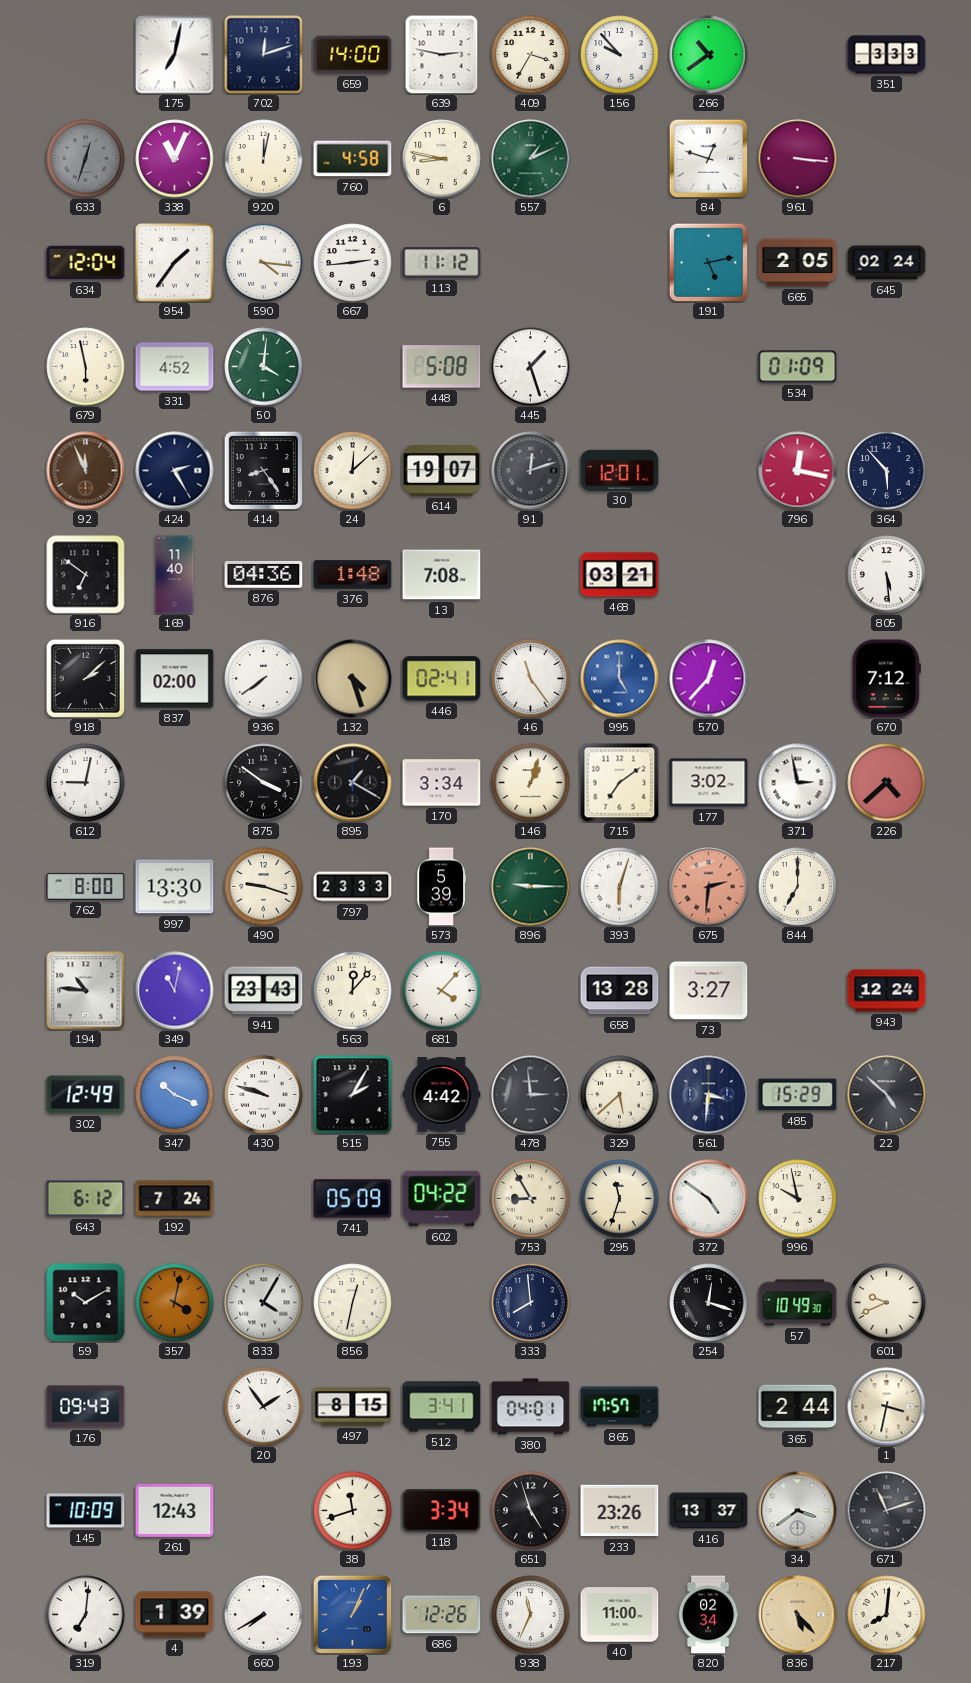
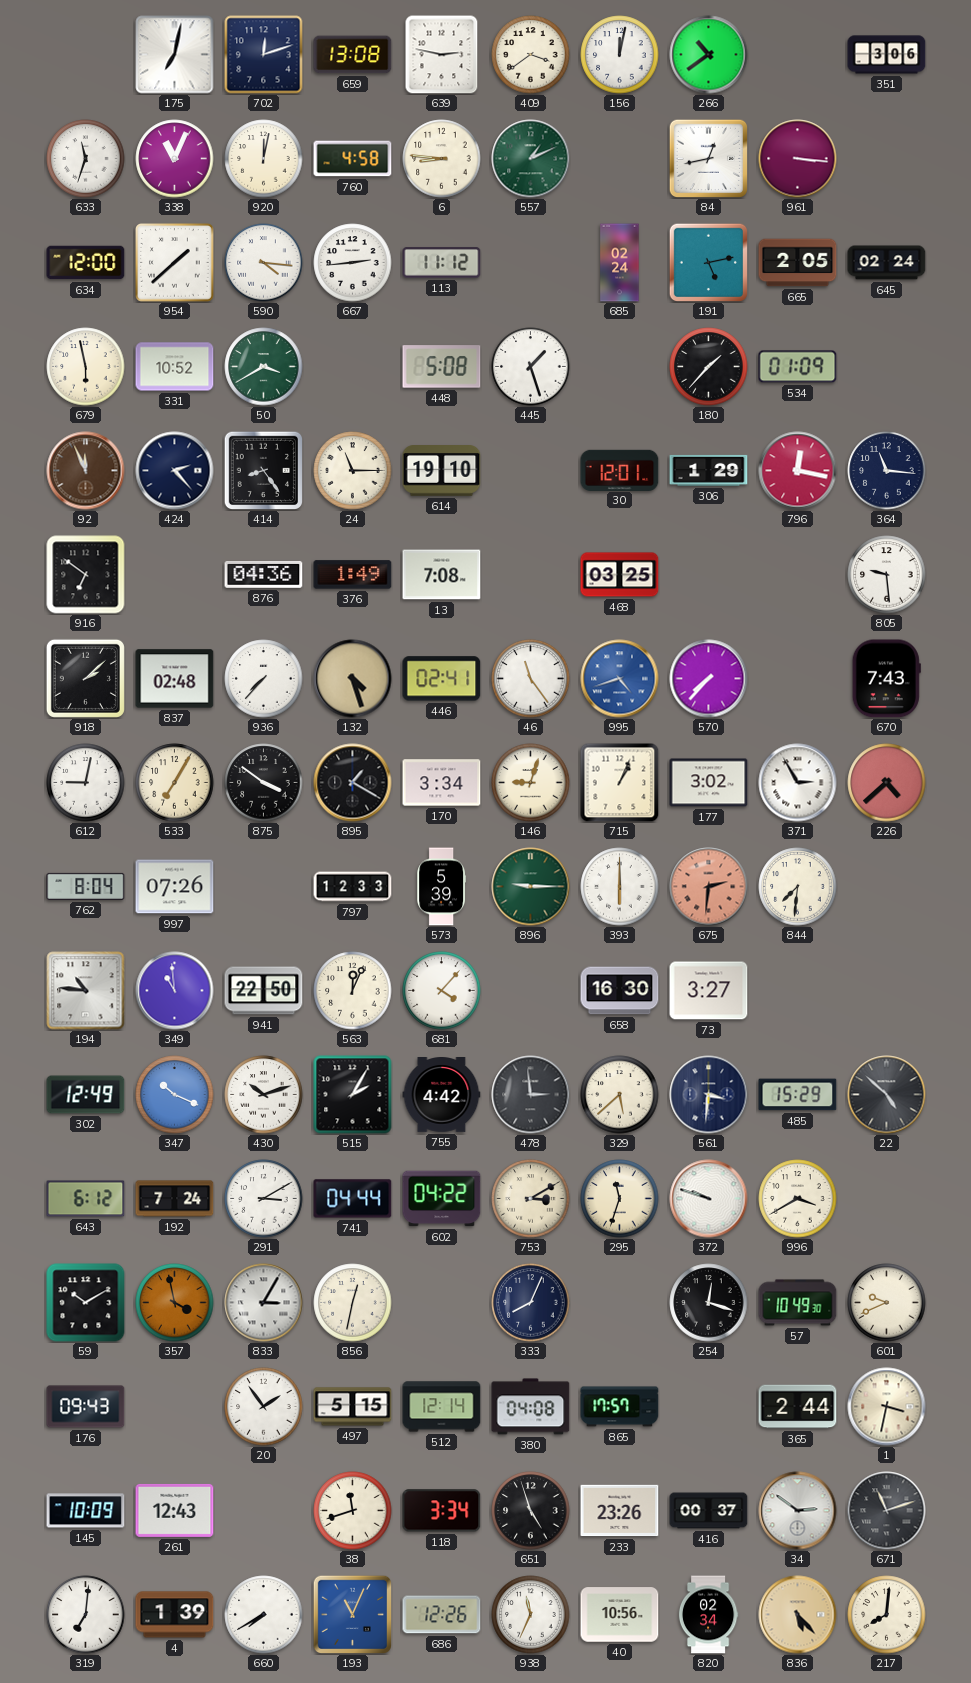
659: 14:00 -> 13:08 (353, 55)
409: 3:35 -> 3:39 (531, 55)
156: 9:53 -> 12:02 (620, 55)
351: 3:33 -> 3:06 (887, 55)
633: 12:33 -> 11:33 (86, 159)
633 dial: grey -> white (86, 159)
6: 8:47 -> 8:46 (442, 159)
84: 12:48 -> 12:43 (708, 158)
634: 12:04 -> 12:00 (86, 263)
954: 1:36 -> 1:38 (175, 263)
685: none -> 02:24 (620, 263)
331: 4:52 -> 10:52 (175, 367)
50: 4:01 -> 3:40 (264, 367)
180: none -> 1:37 (709, 367)
424: 2:25 -> 2:23 (175, 471)
24: 12:08 -> 11:15 (353, 471)
614: 19:07 -> 19:10 (442, 471)
91: 12:12 -> none (531, 471)
306: none -> 1:29 (709, 470)
364: 5:53 -> 11:16 (887, 471)
169: 11:40 -> none (175, 575)
376: 1:48 -> 1:49 (353, 575)
468: 03:21 -> 03:25 (620, 575)
805: 5:29 -> 9:29 (887, 575)
837: 02:00 -> 02:48 (175, 679)
936: 7:39 -> 7:37 (264, 679)
995: 5:00 -> 4:42 (620, 679)
570: 12:37 -> 7:37 (709, 679)
670: 7:12 -> 7:43 (886, 679)
533: none -> 7:05 (175, 783)
146: 1:03 -> 9:03 (531, 783)
715: 7:09 -> 1:04 (620, 783)
371: 2:58 -> 2:55 (798, 783)
762: 8:00 -> 8:04 (86, 886)
997: 13:30 -> 07:26 (175, 887)
490: 9:18 -> none (264, 887)
797: 23:33 -> 12:33 (353, 887)
393: 6:03 -> 6:00 (620, 887)
844: 7:00 -> 7:31 (798, 887)
349: 11:02 -> 10:59 (175, 991)
941: 23:43 -> 22:50 (264, 991)
563: 12:07 -> 12:04 (353, 991)
658: 13:28 -> 16:30 (620, 991)
943: 12:24 -> none (887, 991)
430: 9:48 -> 10:12 (264, 1095)
291: none -> 3:10 (264, 1199)
741: 05:09 -> 04:44 (353, 1199)
753: 8:55 -> 3:10 (531, 1199)
372: 4:51 -> 9:48 (709, 1199)
996: 9:58 -> 3:40 (798, 1199)
357: 4:02 -> 3:58 (175, 1303)
833: 4:05 -> 3:05 (264, 1303)
333: 7:59 -> 8:04 (531, 1303)
497: 8:15 -> 5:15 (353, 1407)
512: 3:41 -> 12:14 (442, 1407)
380: 04:01 -> 04:08 (531, 1407)
416: 13:37 -> 00:37 (709, 1511)
34: 3:39 -> 2:51 (798, 1511)
193: 1:04 -> 11:04 (352, 1614)
40: 11:00 -> 10:56 (620, 1615)
